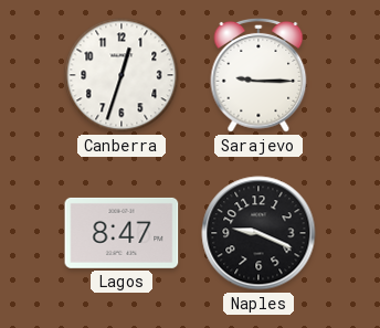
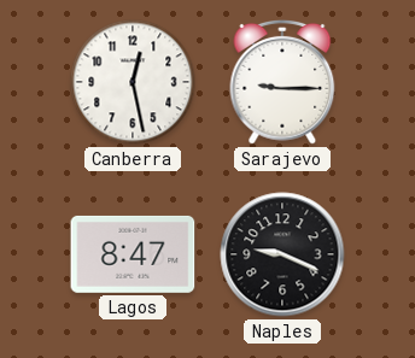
Canberra: 12:33 -> 12:28 (133, 82)
